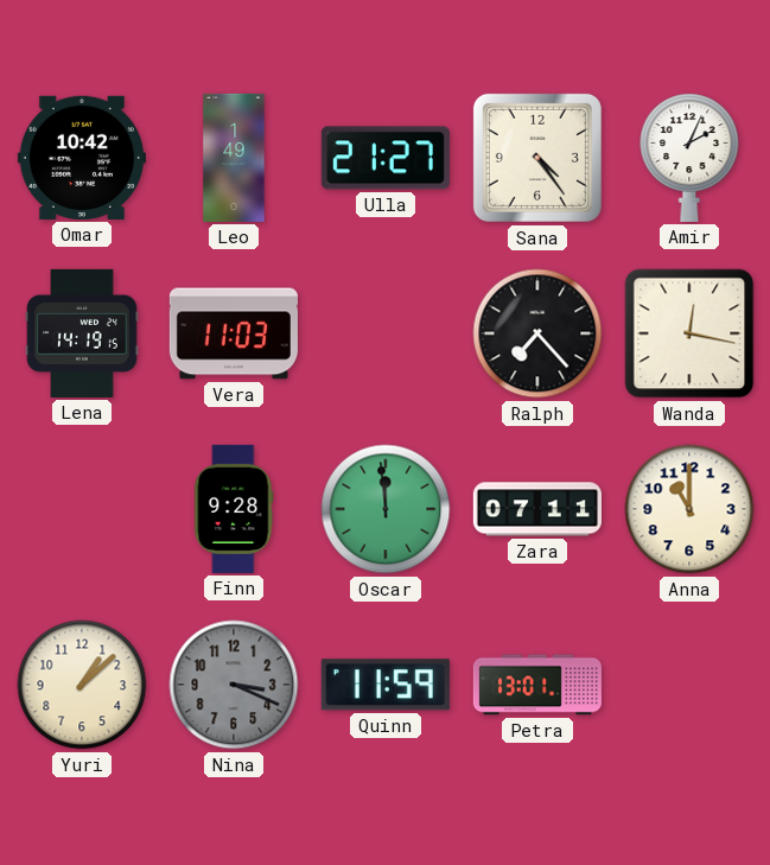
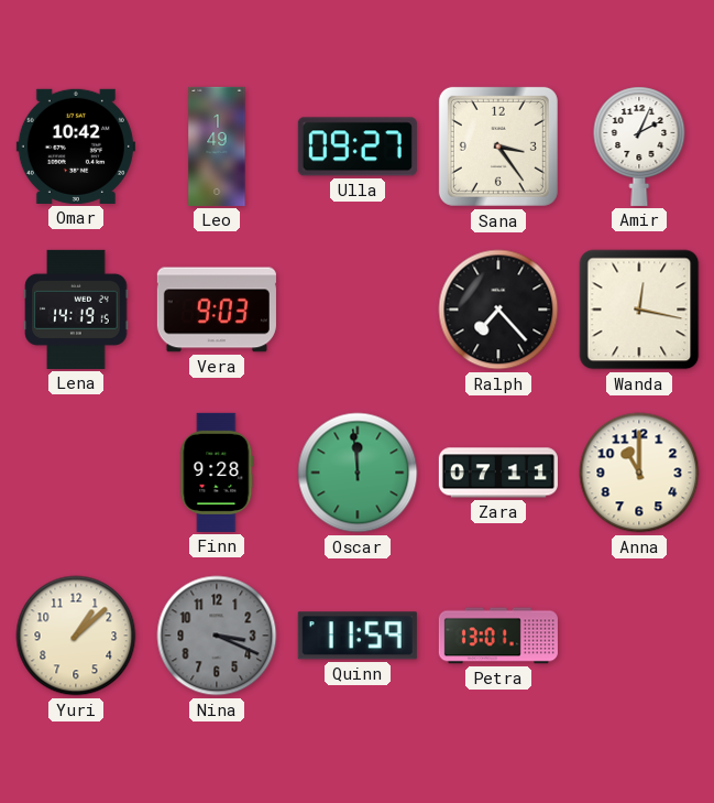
Ulla: 21:27 -> 09:27 (358, 147)
Sana: 4:24 -> 3:24 (498, 147)
Vera: 11:03 -> 9:03 (217, 310)
